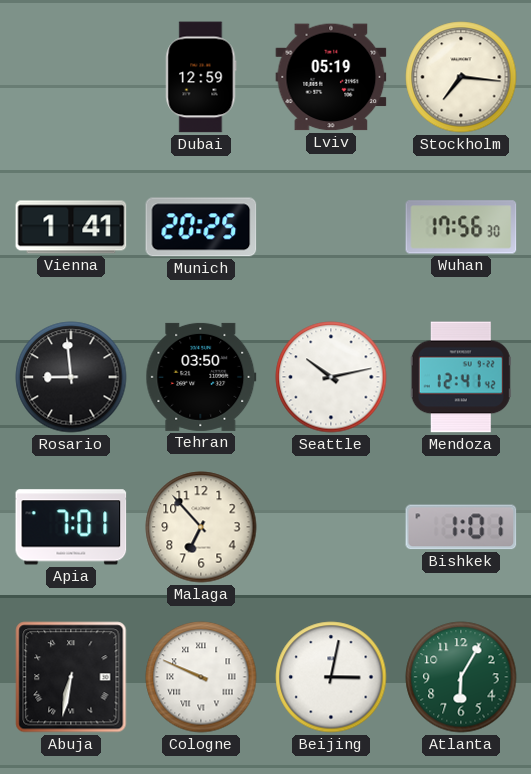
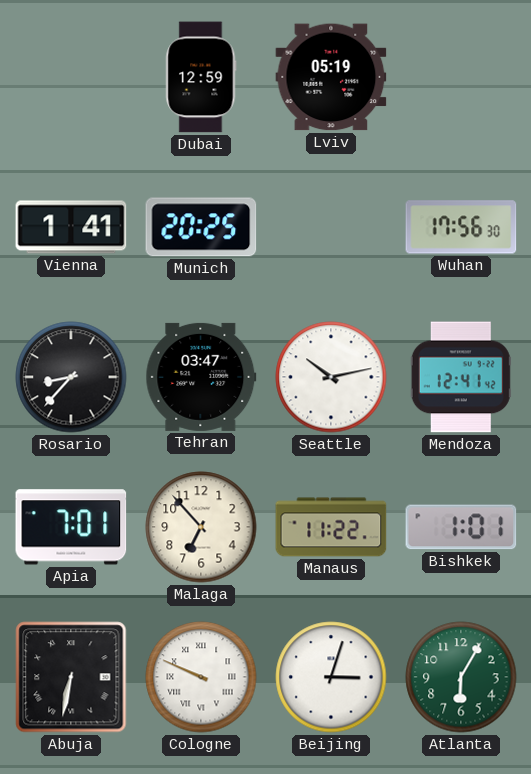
Stockholm: 7:16 -> none (461, 77)
Rosario: 8:59 -> 8:37 (71, 377)
Tehran: 03:50 -> 03:47 (201, 377)
Manaus: none -> 11:22 (331, 527)
Beijing: 3:02 -> 3:03 (331, 677)
